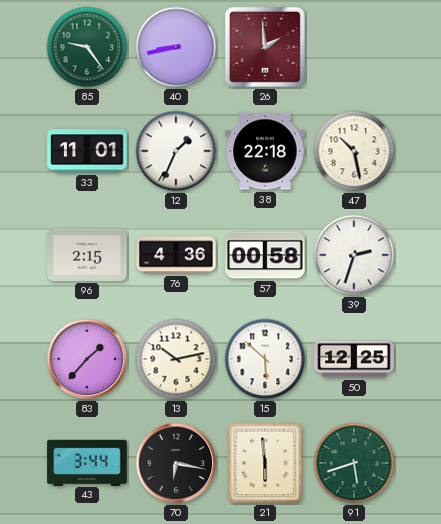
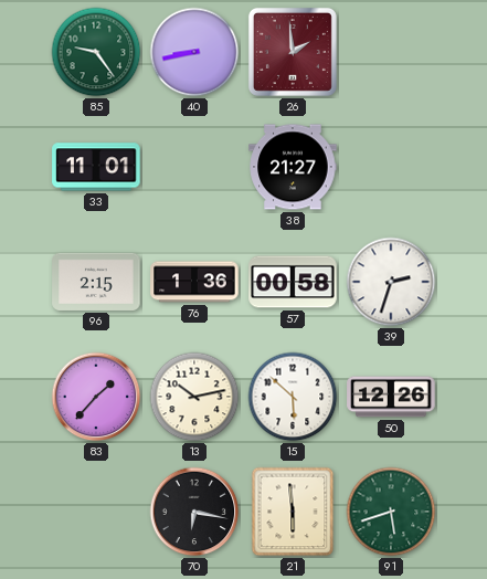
12: 1:34 -> none (176, 151)
38: 22:18 -> 21:27 (293, 167)
47: 10:28 -> none (354, 151)
76: 4:36 -> 1:36 (194, 282)
50: 12:25 -> 12:26 (391, 397)
43: 3:44 -> none (87, 462)
